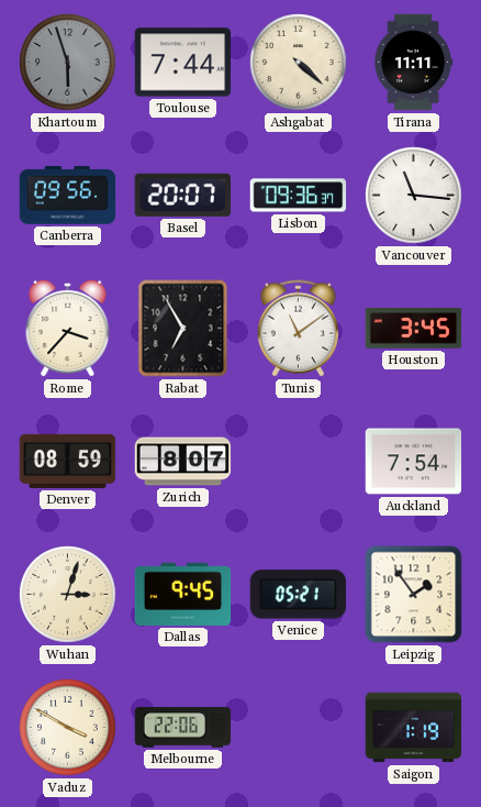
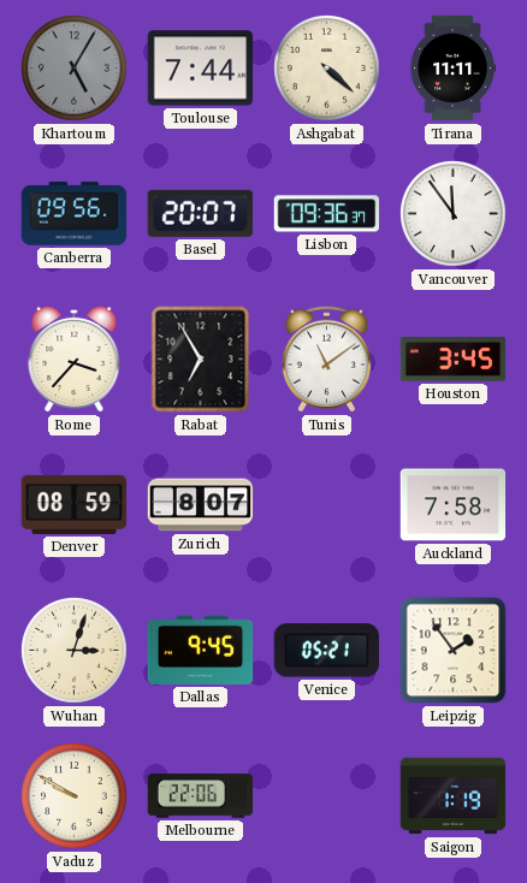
Khartoum: 5:57 -> 5:05 (75, 69)
Vancouver: 11:16 -> 11:54 (454, 214)
Auckland: 7:54 -> 7:58 (454, 505)
Vaduz: 3:50 -> 9:50 (75, 796)
